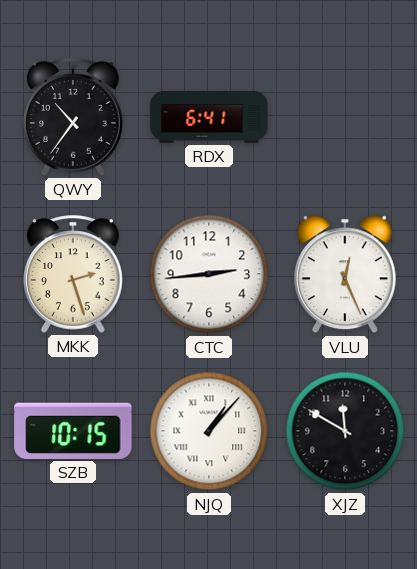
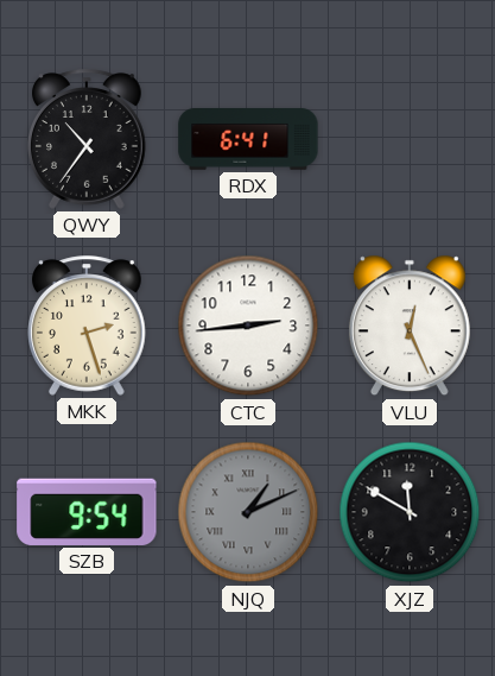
SZB: 10:15 -> 9:54 (87, 512)
NJQ: 1:07 -> 1:11 (248, 512)
NJQ dial: white -> grey (248, 512)
